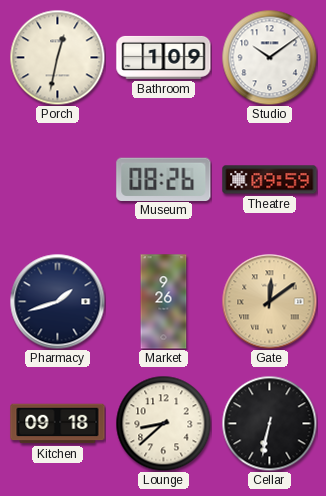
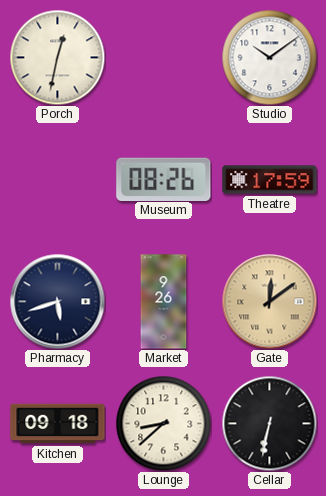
Bathroom: 1:09 -> none (164, 57)
Theatre: 09:59 -> 17:59 (270, 180)
Pharmacy: 1:42 -> 5:42 (57, 301)
